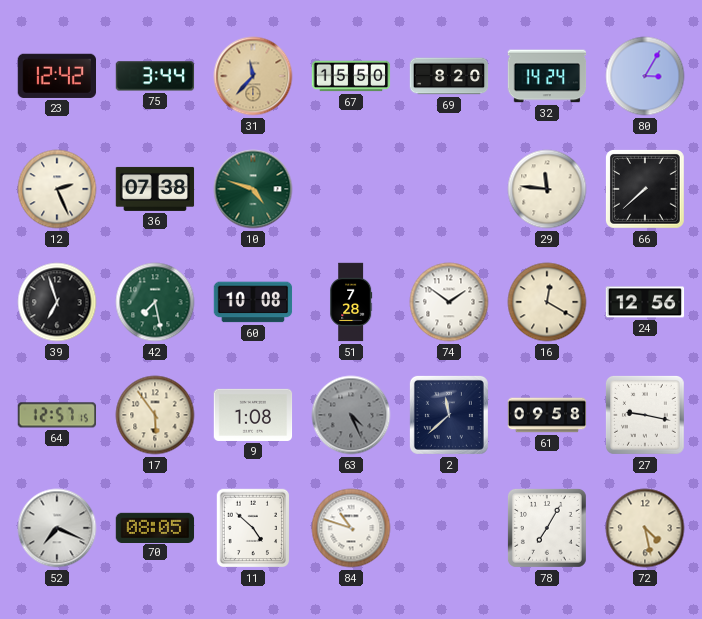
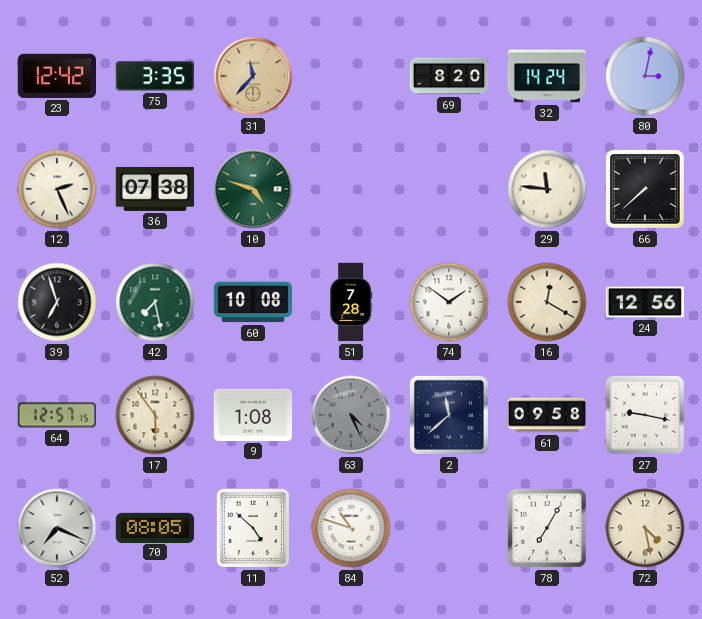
75: 3:44 -> 3:35 (155, 76)
67: 15:50 -> none (351, 76)
80: 3:05 -> 3:02 (645, 76)
